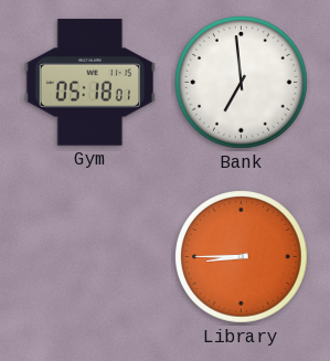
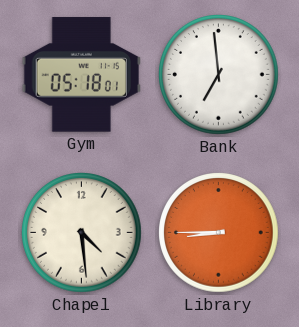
Chapel: none -> 4:29 (82, 233)
